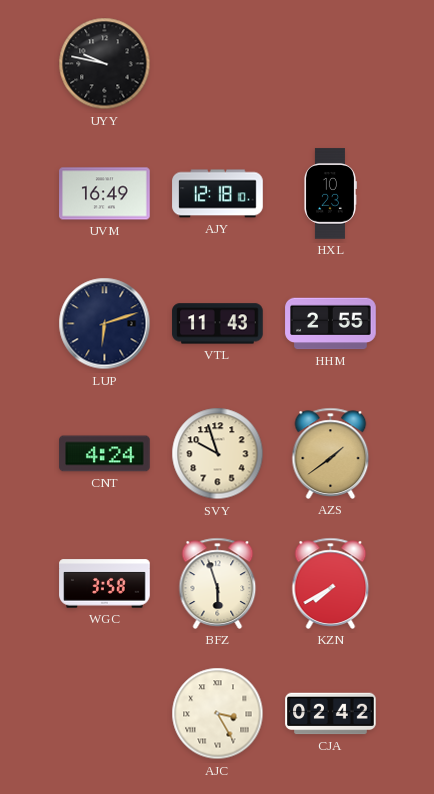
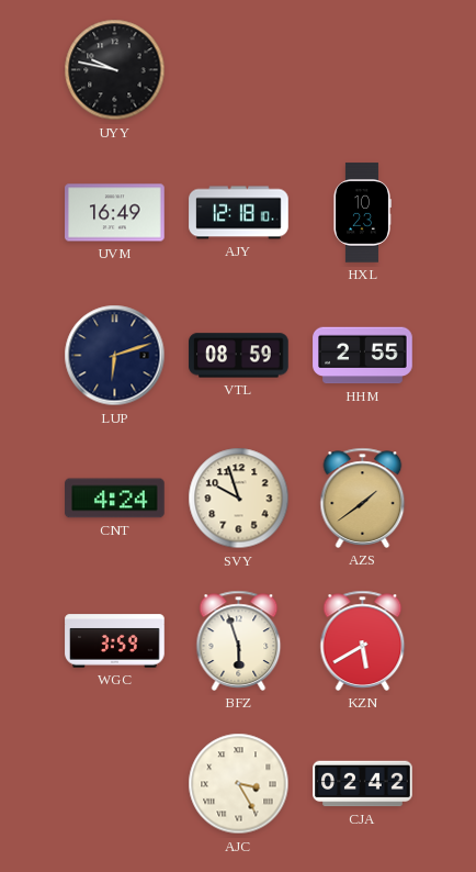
VTL: 11:43 -> 08:59 (239, 356)
WGC: 3:58 -> 3:59 (115, 641)
KZN: 7:40 -> 5:40 (363, 640)
